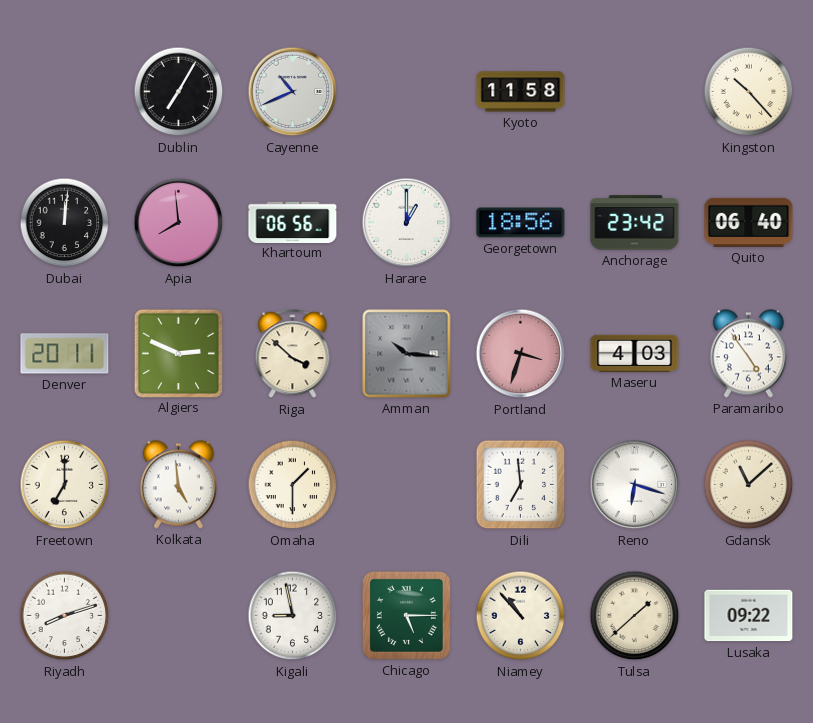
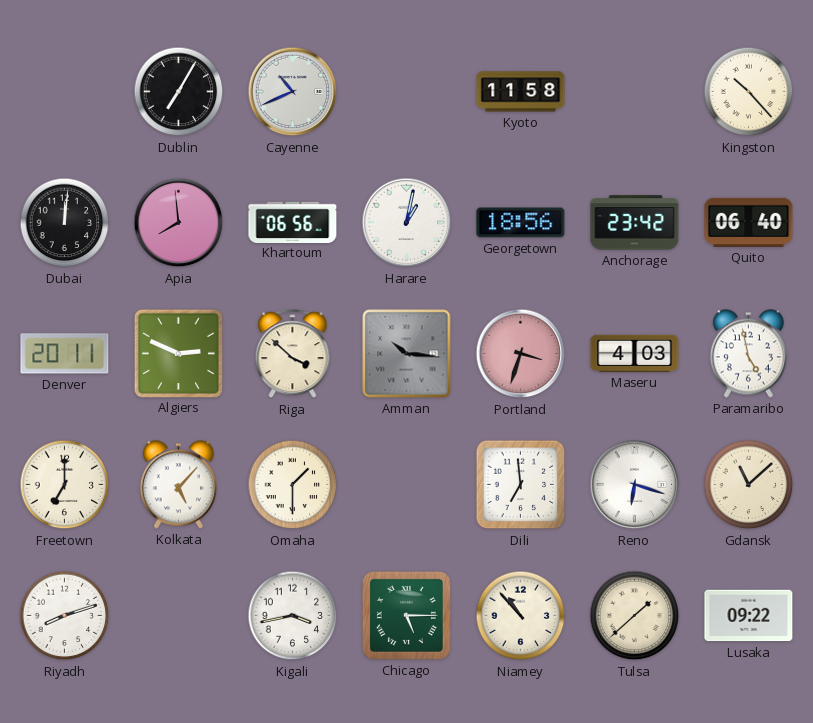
Harare: 1:00 -> 1:02 (407, 223)
Paramaribo: 4:54 -> 4:58 (748, 354)
Kolkata: 4:59 -> 5:07 (178, 485)
Kigali: 8:58 -> 3:43 (293, 616)
